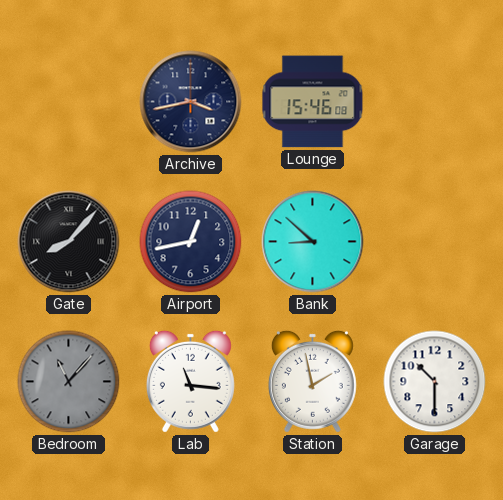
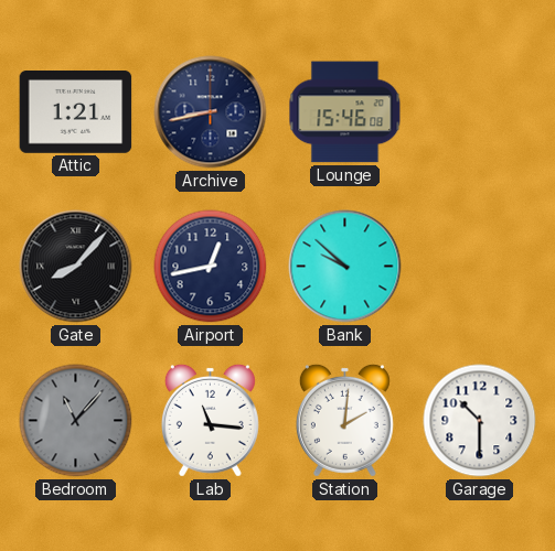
Attic: none -> 1:21 (76, 112)
Archive: 3:43 -> 8:43 (211, 112)
Bank: 8:52 -> 9:52 (345, 267)
Station: 1:58 -> 2:01 (344, 420)
